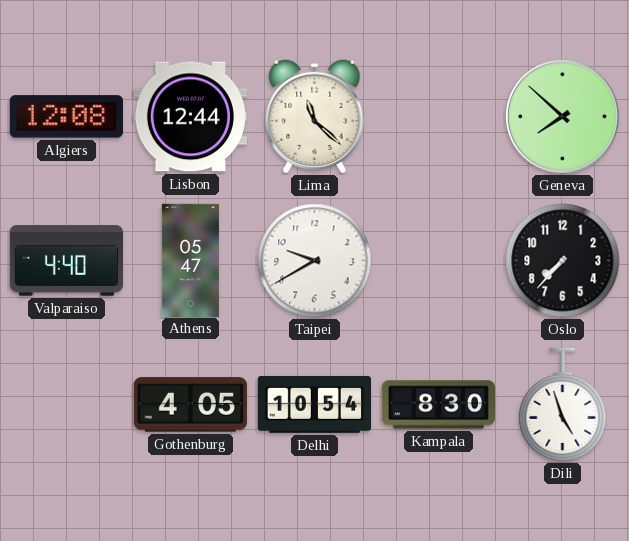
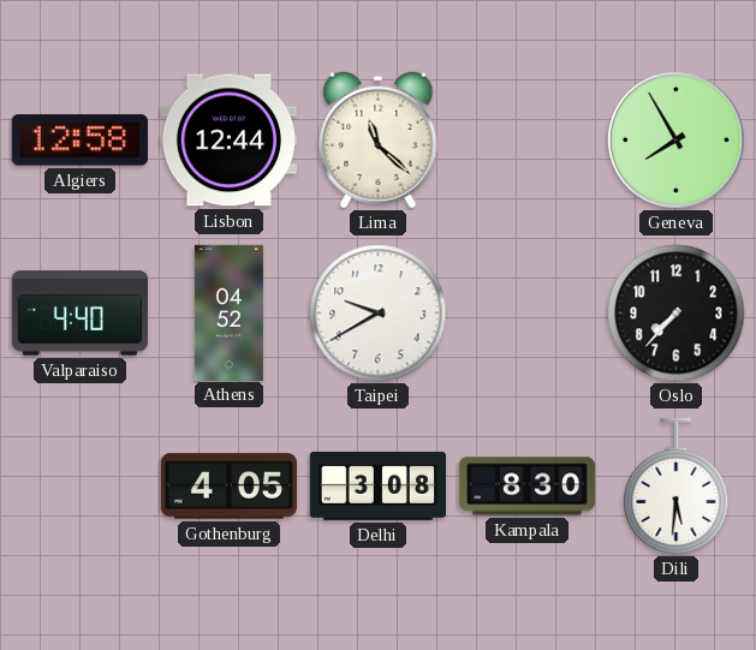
Algiers: 12:08 -> 12:58 (79, 141)
Geneva: 7:52 -> 7:55 (675, 139)
Athens: 05:47 -> 04:52 (228, 312)
Delhi: 10:54 -> 3:08 (377, 485)
Dili: 4:57 -> 5:31 (677, 487)
